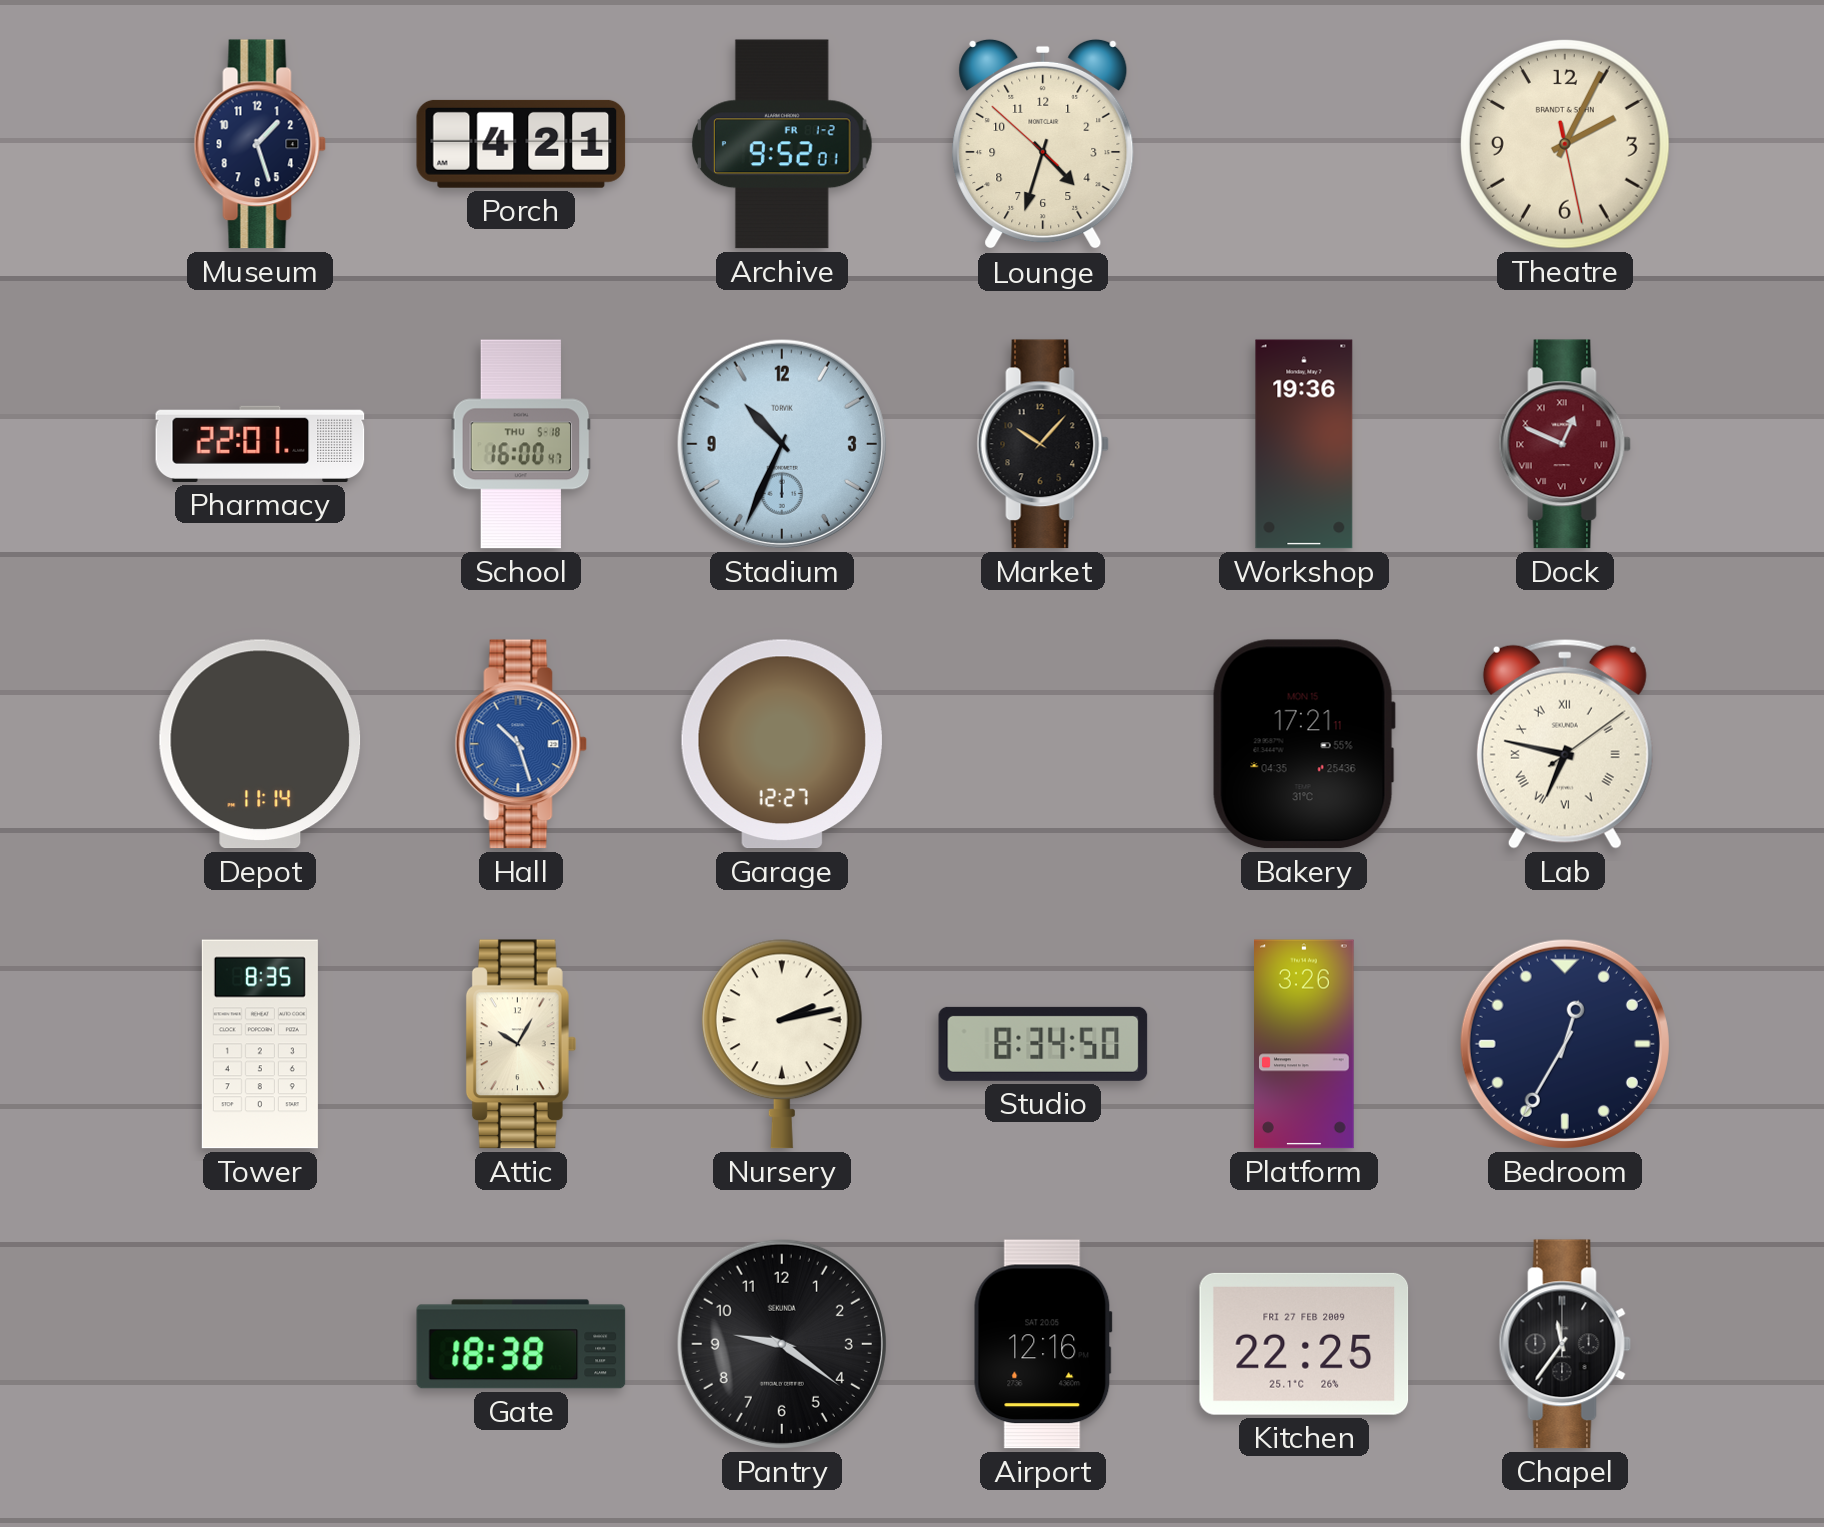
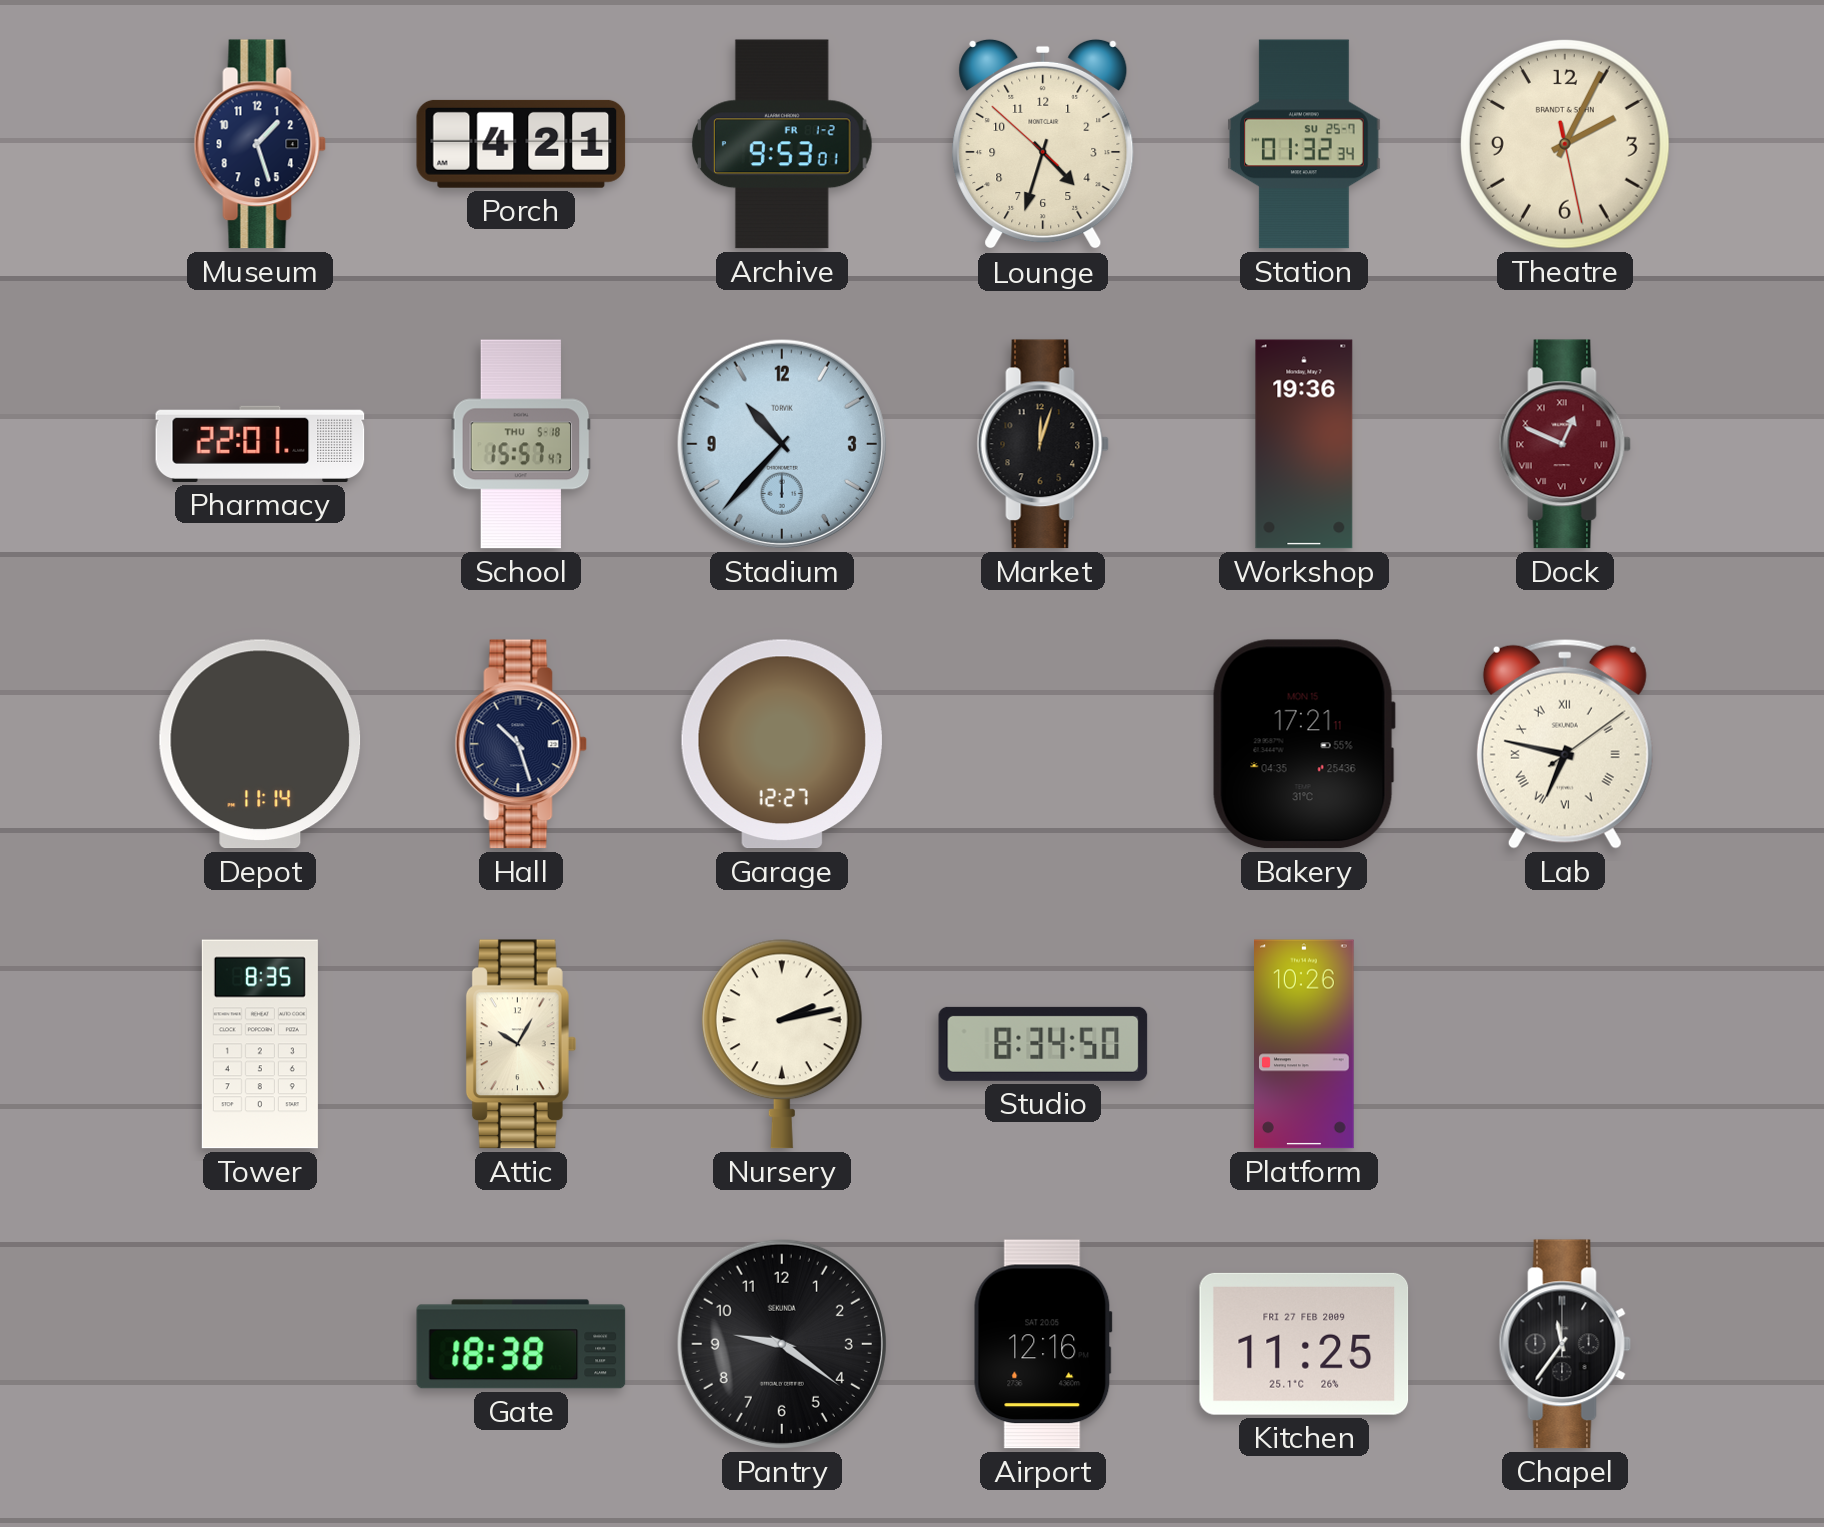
Archive: 9:52 -> 9:53 (782, 144)
Station: none -> 01:32 (1304, 144)
School: 16:00 -> 15:57 (521, 444)
Stadium: 10:34 -> 10:37 (782, 444)
Market: 10:07 -> 12:03 (1043, 444)
Hall dial: blue -> navy (521, 744)
Platform: 3:26 -> 10:26 (1305, 1044)
Bedroom: 12:35 -> none (1565, 1044)
Kitchen: 22:25 -> 11:25 (1304, 1344)
